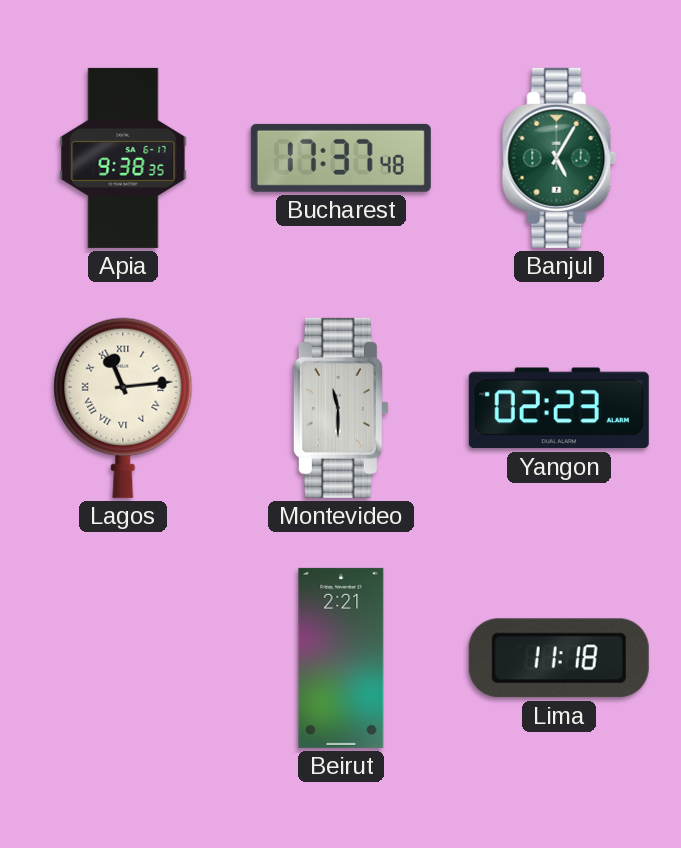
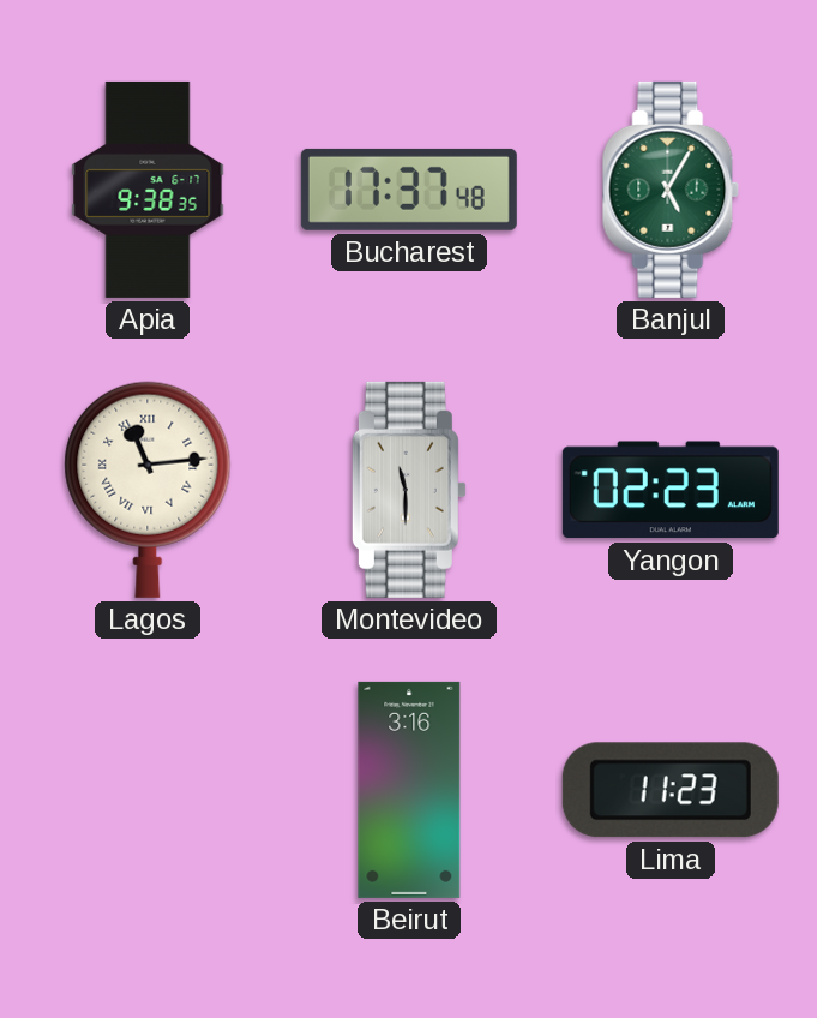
Beirut: 2:21 -> 3:16 (409, 790)
Lima: 11:18 -> 11:23 (671, 790)
